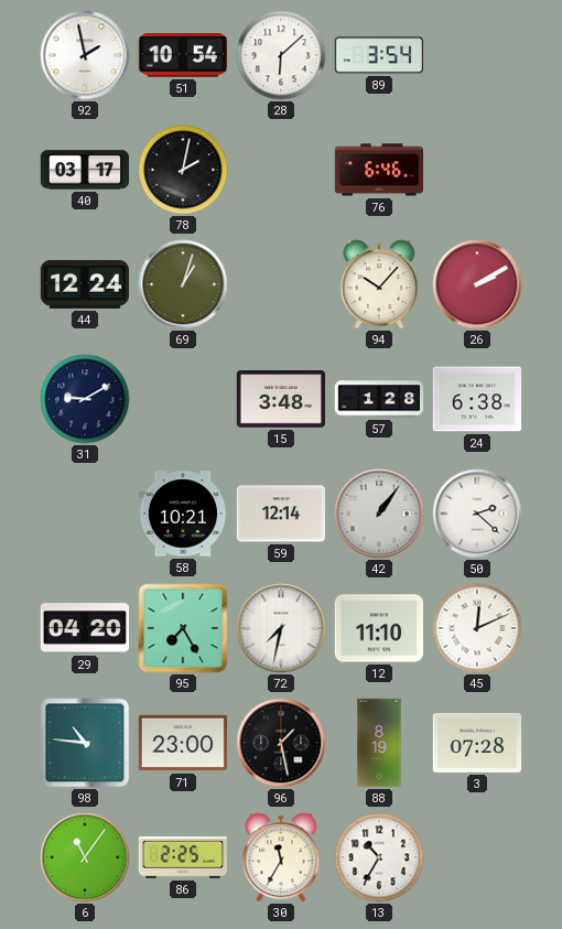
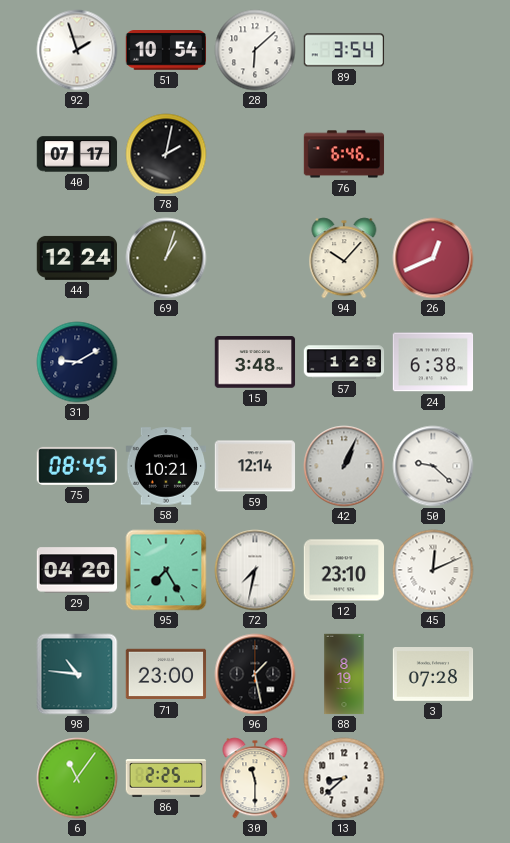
92: 1:58 -> 1:57 (77, 50)
40: 03:17 -> 07:17 (77, 154)
26: 2:10 -> 12:41 (433, 258)
75: none -> 08:45 (76, 466)
42: 1:06 -> 1:04 (344, 466)
50: 2:22 -> 9:22 (433, 466)
12: 11:10 -> 23:10 (344, 570)
30: 11:35 -> 11:30 (255, 778)
13: 10:35 -> 8:38 (344, 778)
